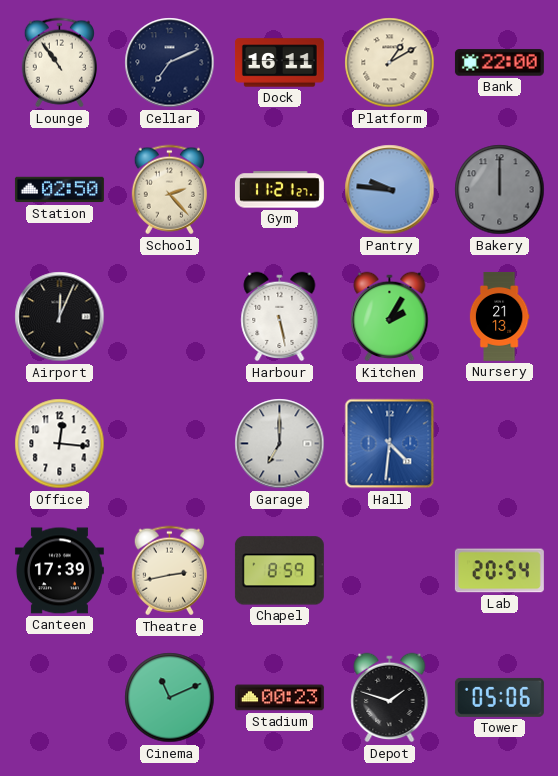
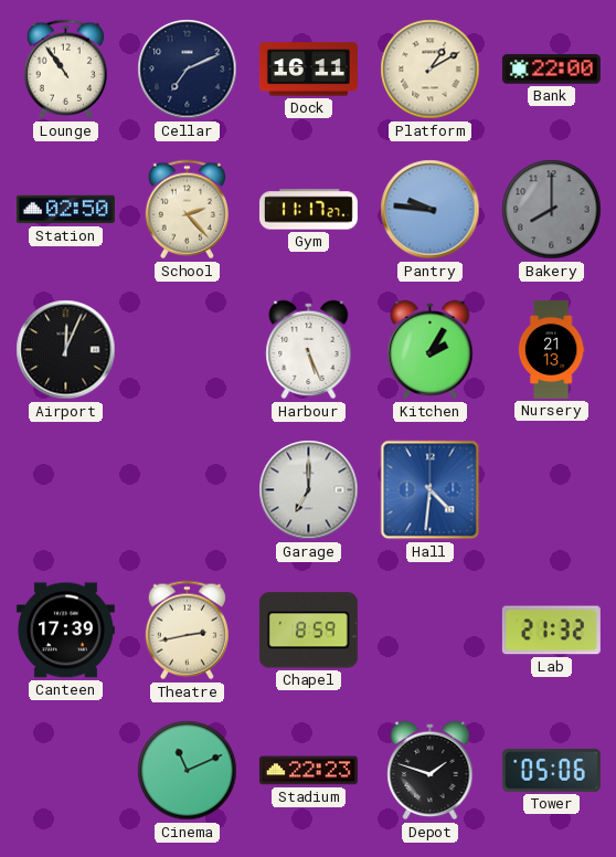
Gym: 11:21 -> 11:17 (308, 210)
Bakery: 12:00 -> 8:00 (552, 210)
Harbour: 5:28 -> 5:26 (309, 350)
Office: 12:16 -> none (60, 444)
Lab: 20:54 -> 21:32 (551, 631)
Stadium: 00:23 -> 22:23 (308, 771)
